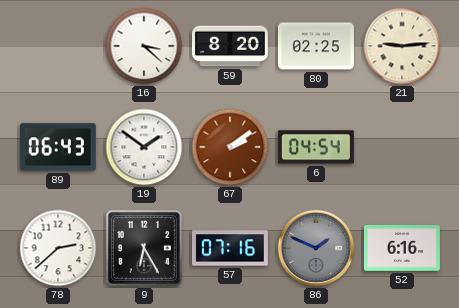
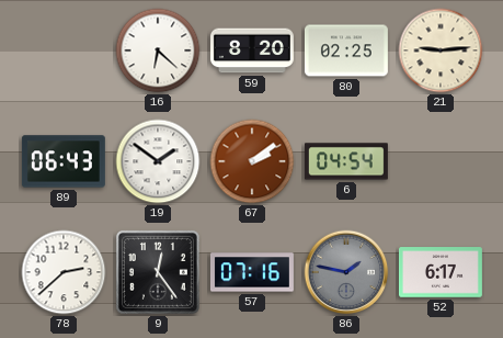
16: 3:22 -> 6:22 (158, 50)
9: 6:25 -> 12:24 (158, 272)
86: 1:49 -> 1:47 (346, 272)
52: 6:16 -> 6:17 (441, 272)
